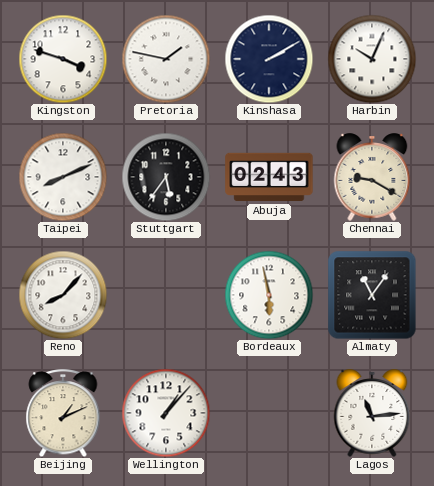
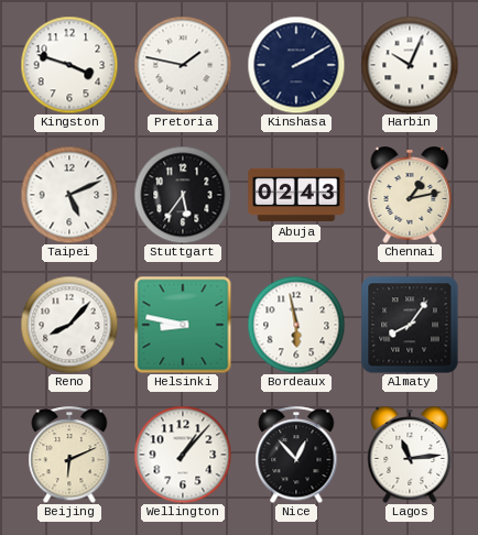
Taipei: 8:11 -> 5:11 (69, 195)
Chennai: 9:20 -> 1:13 (410, 195)
Helsinki: none -> 8:47 (183, 325)
Almaty: 11:06 -> 8:06 (410, 325)
Beijing: 1:11 -> 6:11 (69, 455)
Nice: none -> 12:53 (296, 455)
